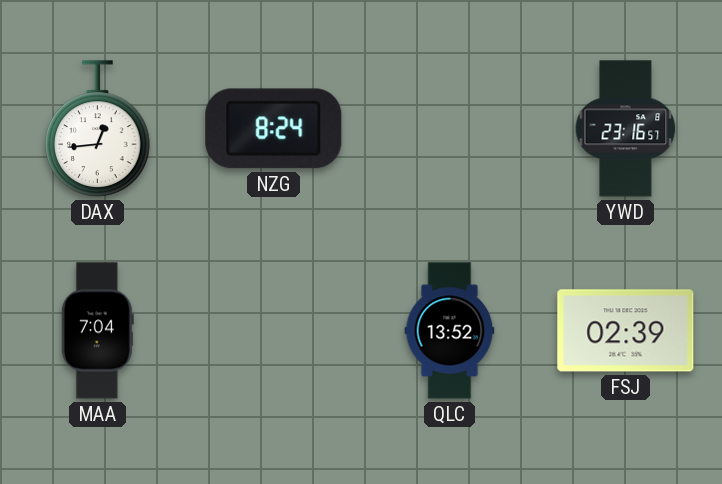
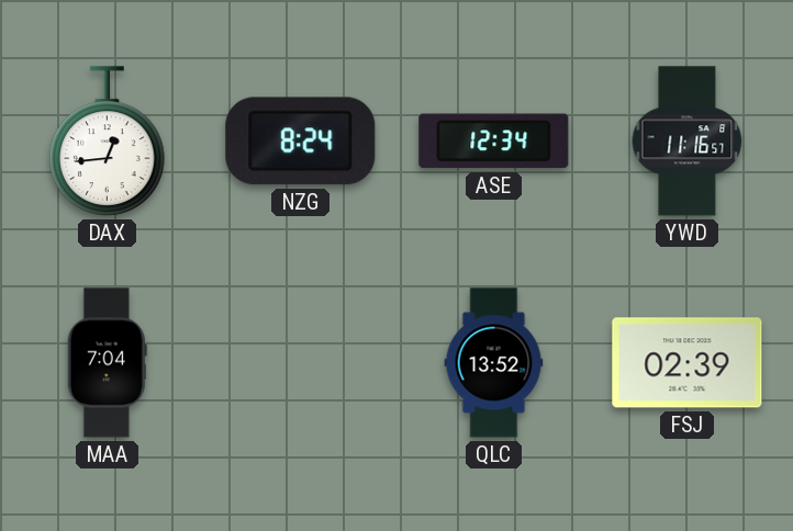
ASE: none -> 12:34 (494, 142)
YWD: 23:16 -> 11:16 (688, 142)
